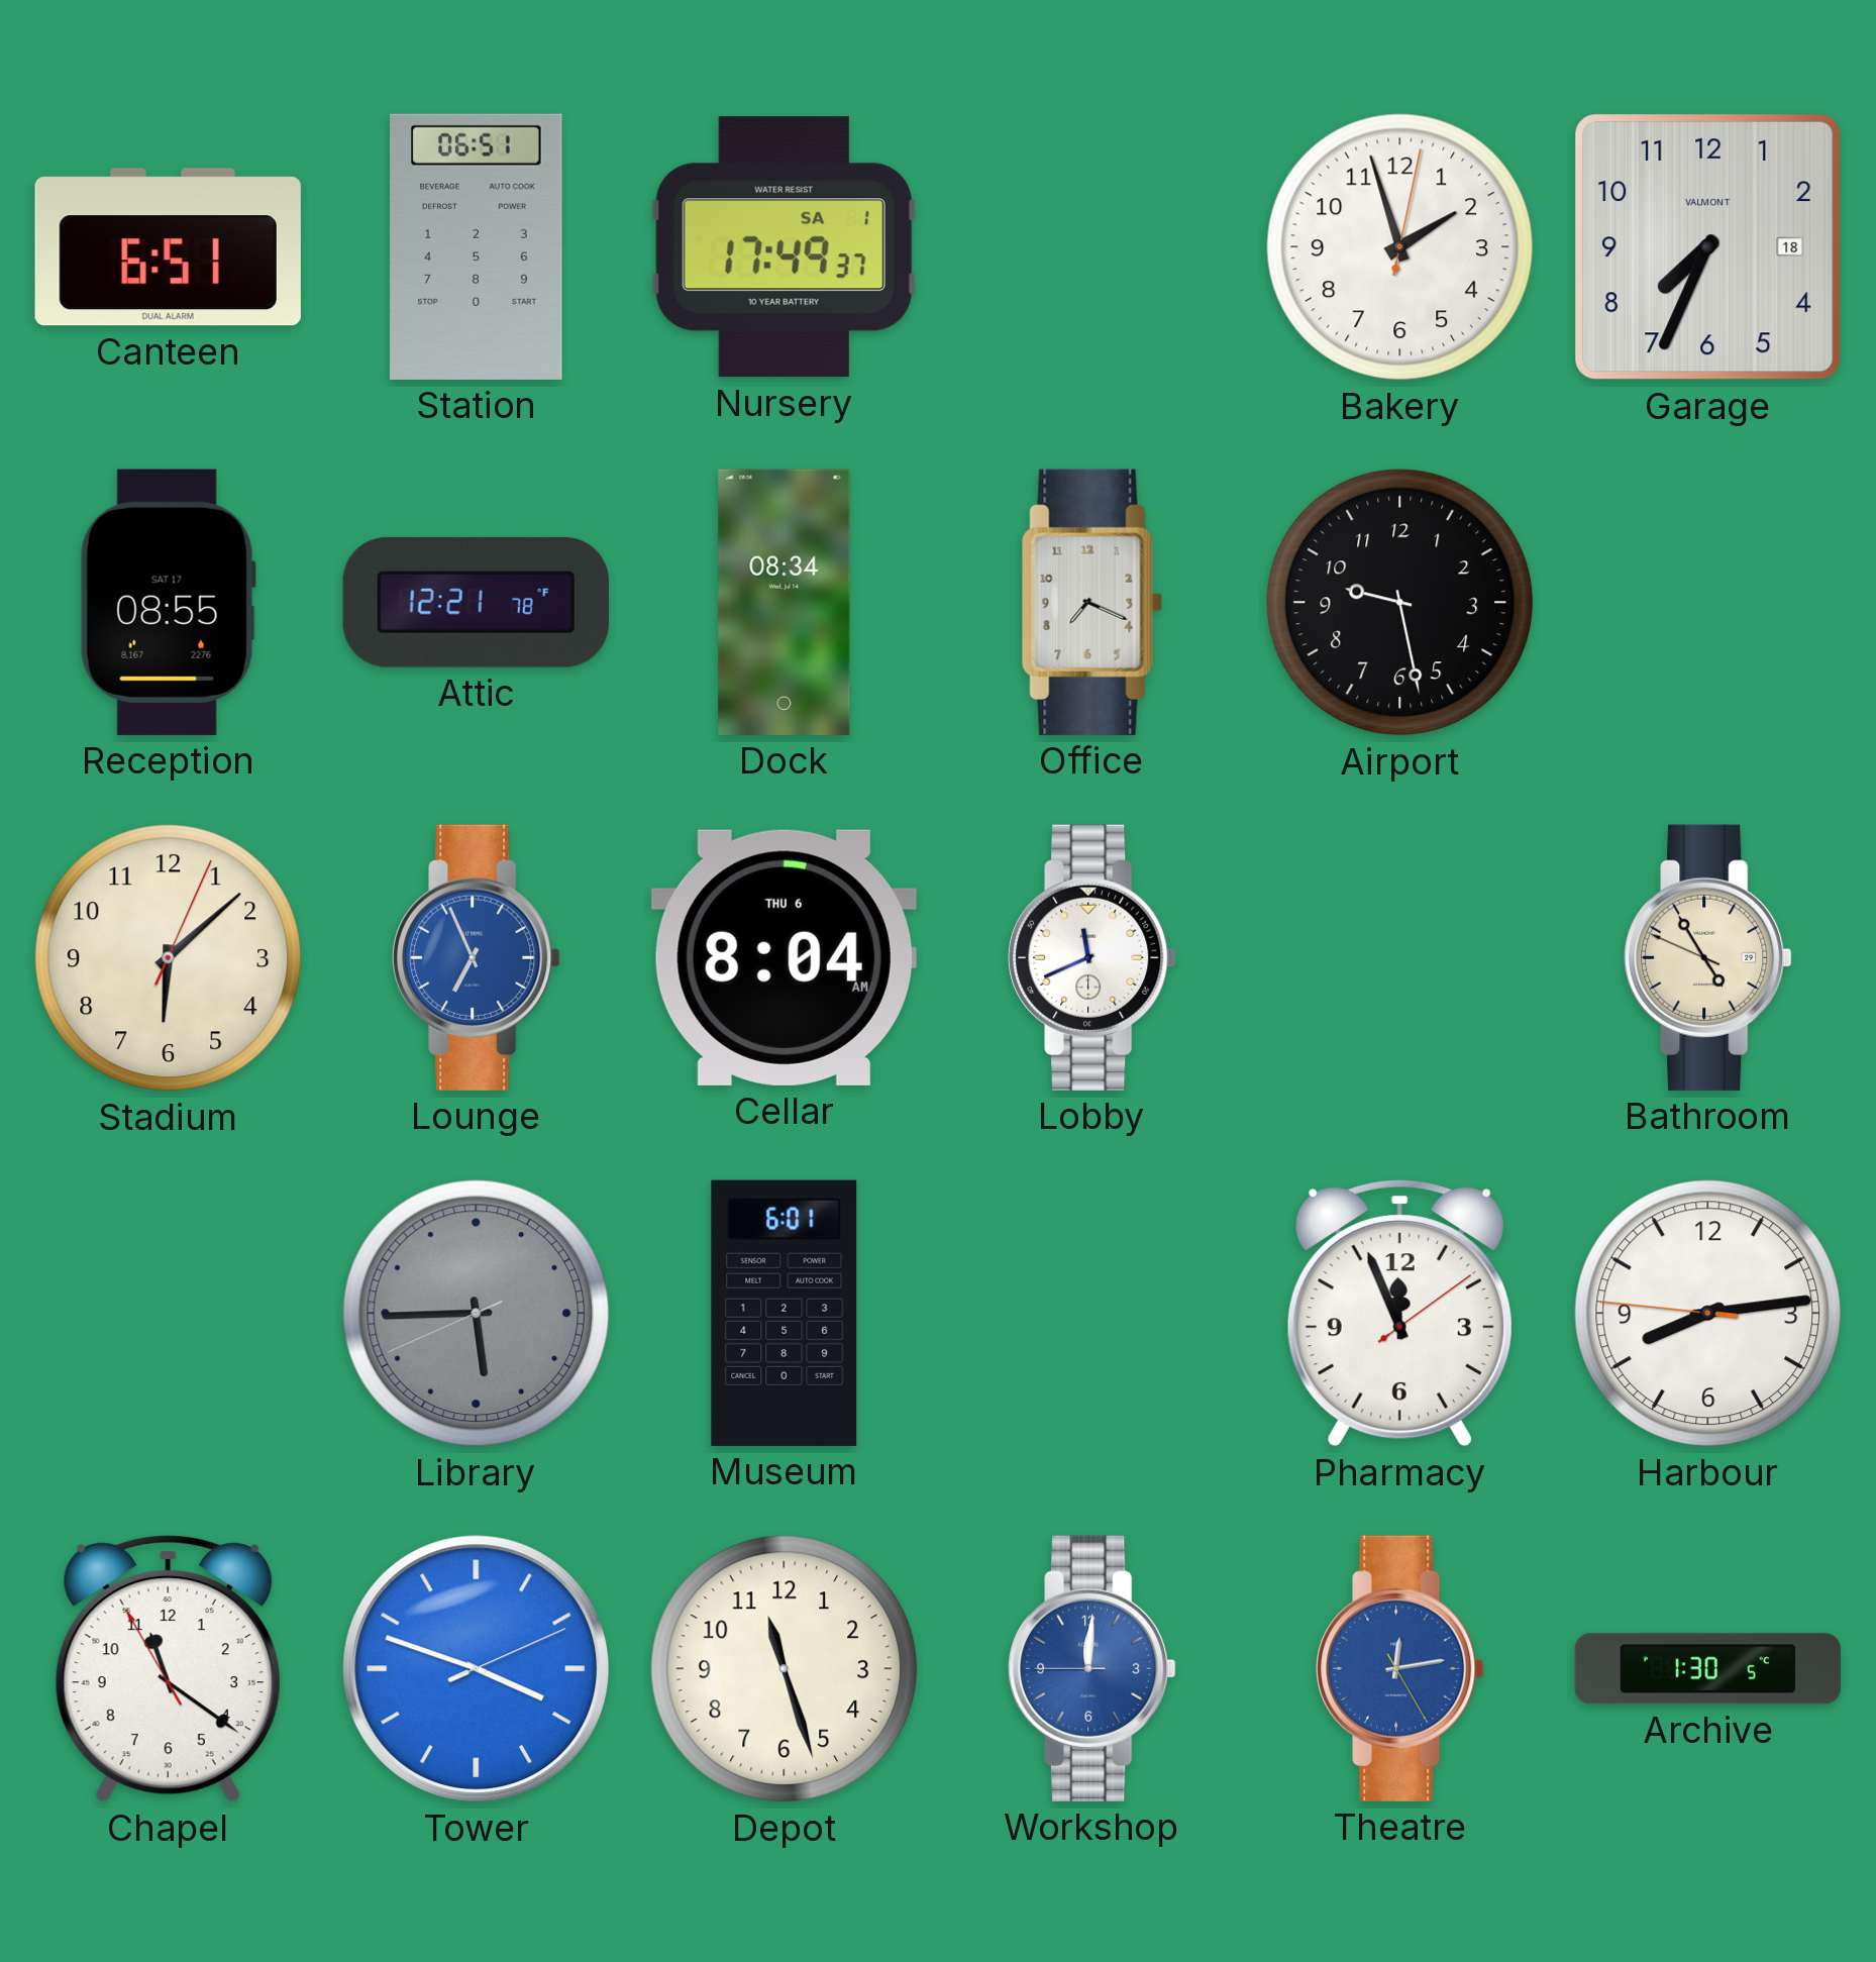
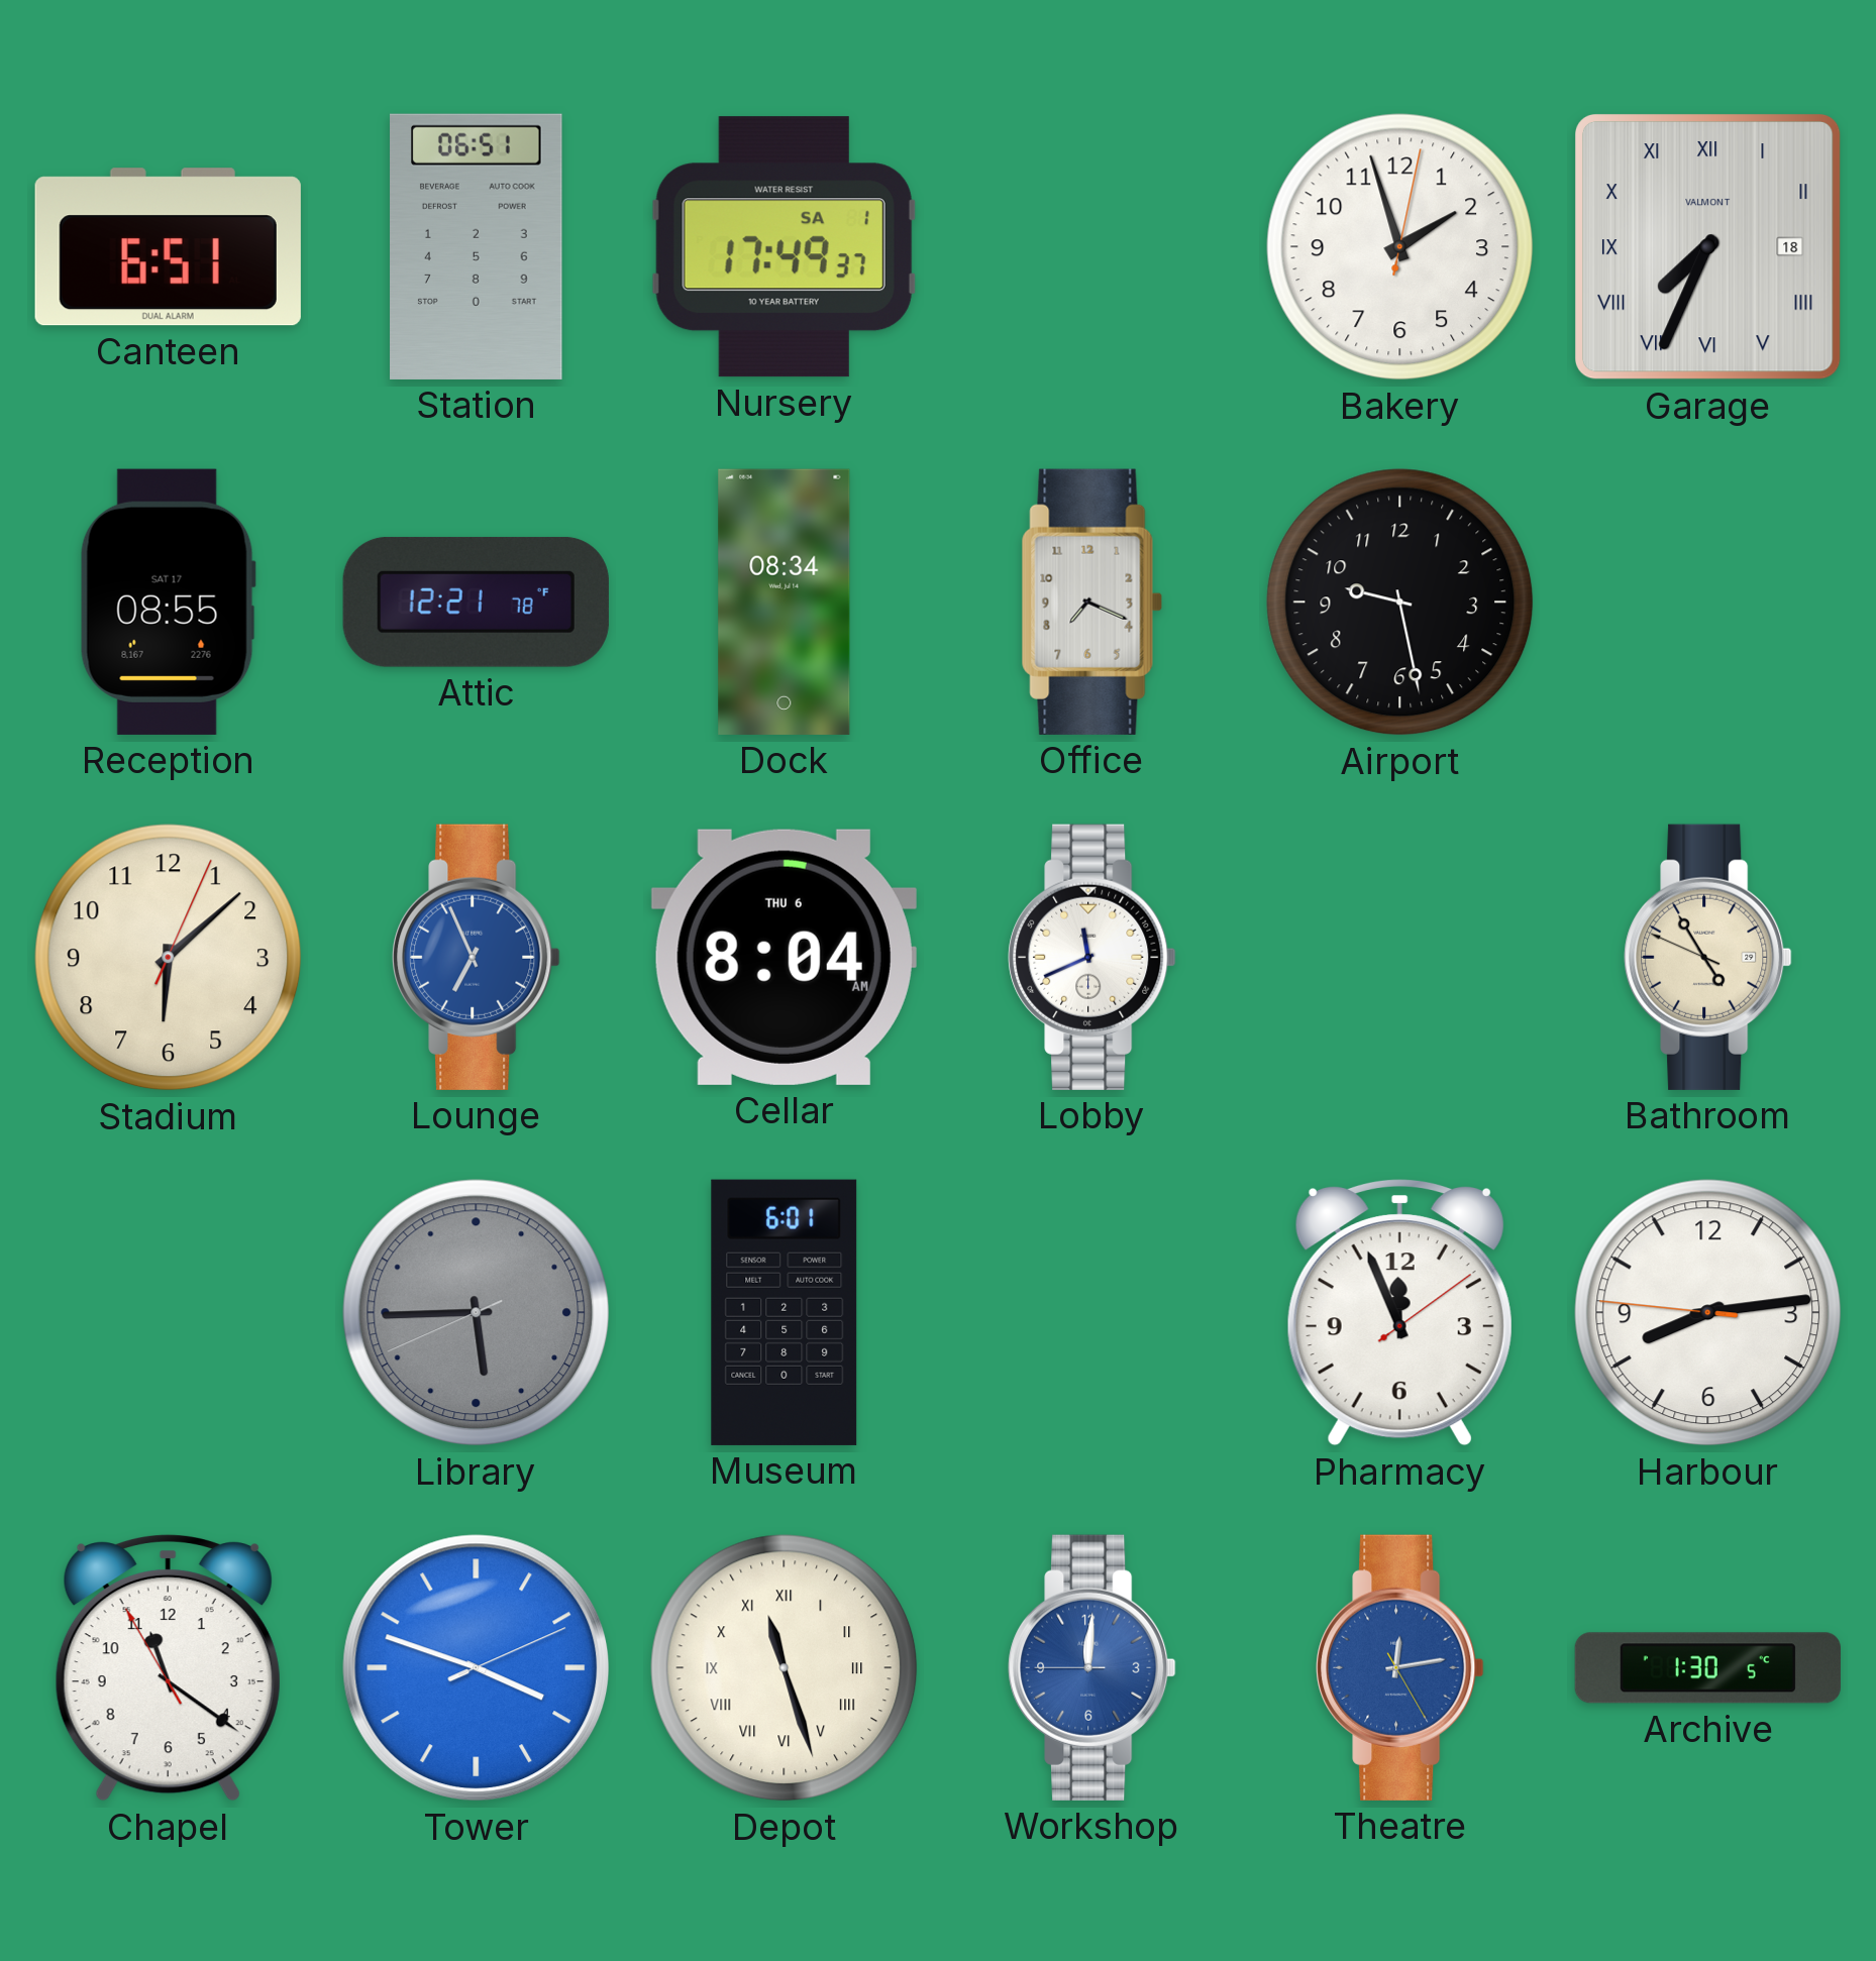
Garage numerals: Arabic -> Roman (1707, 246)
Depot numerals: Arabic -> Roman (785, 1668)
